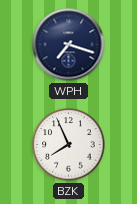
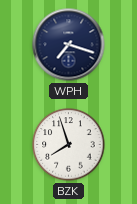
BZK: 7:56 -> 7:57 (69, 145)
